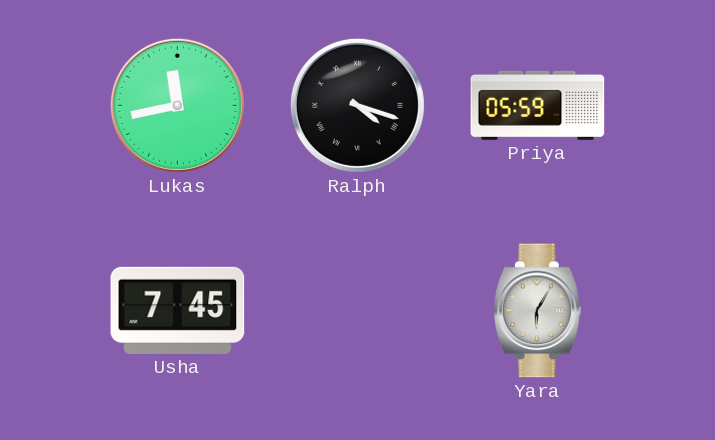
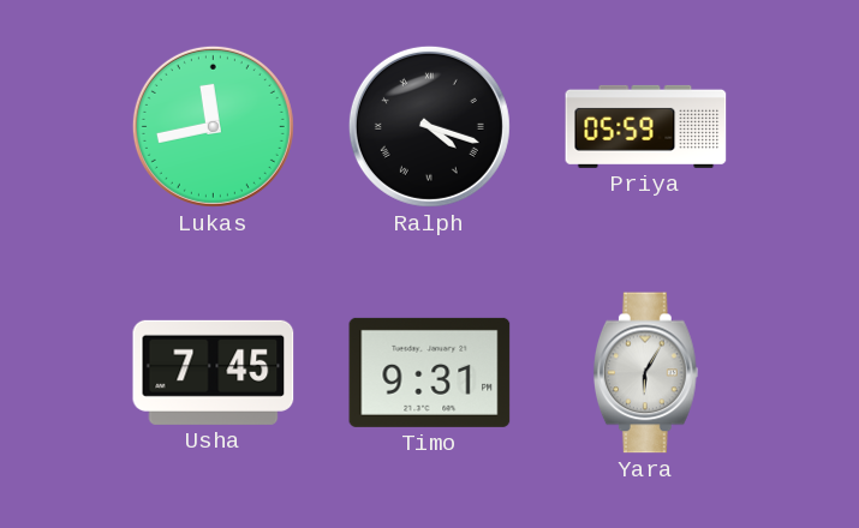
Timo: none -> 9:31 (430, 372)
